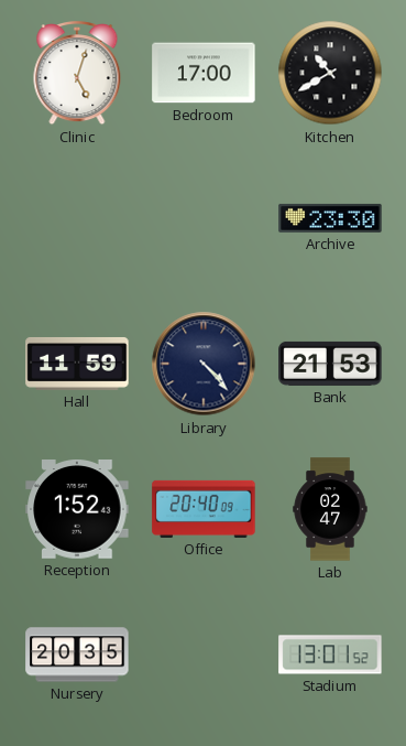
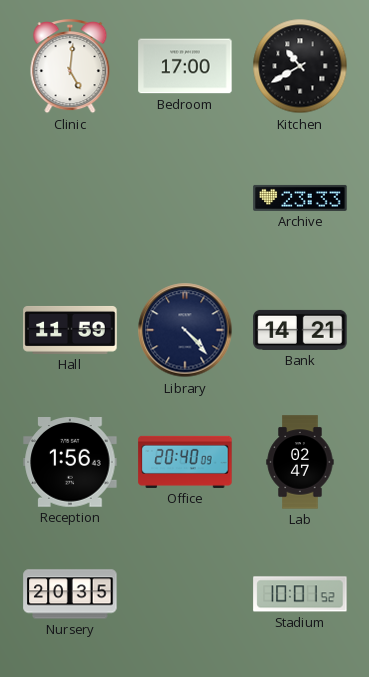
Clinic: 5:03 -> 5:01 (70, 67)
Archive: 23:30 -> 23:33 (300, 198)
Bank: 21:53 -> 14:21 (300, 330)
Reception: 1:52 -> 1:56 (70, 463)
Stadium: 13:01 -> 10:01 (300, 594)
